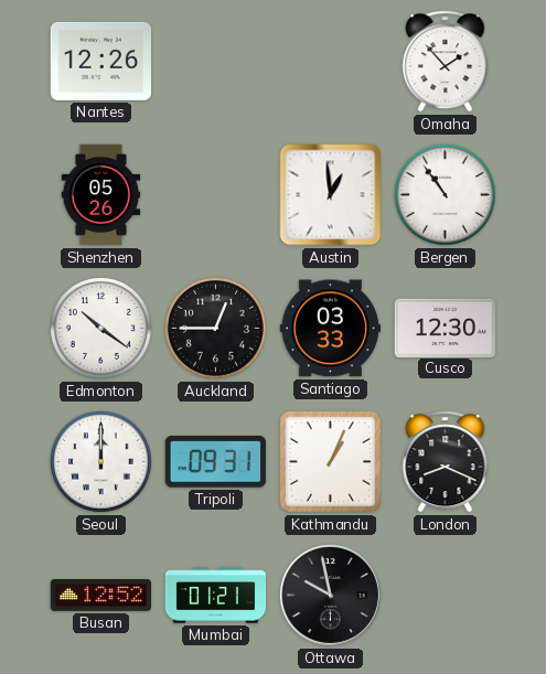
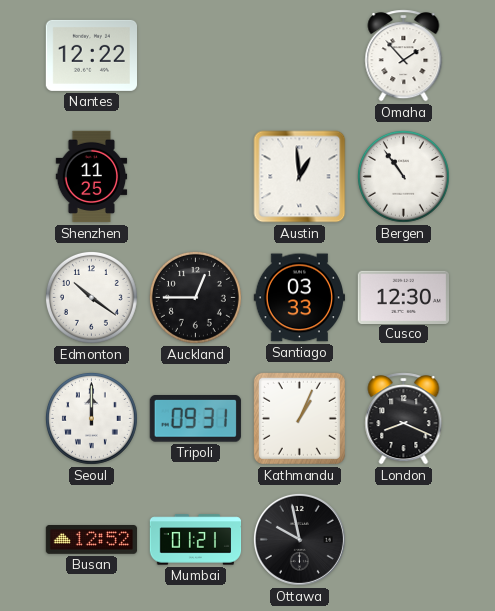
Nantes: 12:26 -> 12:22 (91, 55)
Shenzhen: 05:26 -> 11:25 (92, 177)
